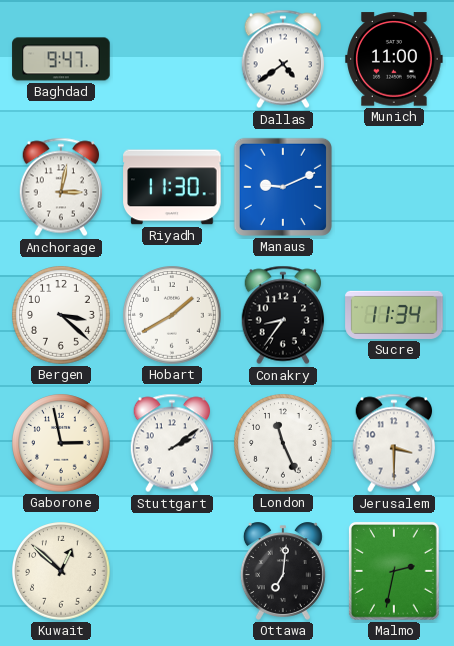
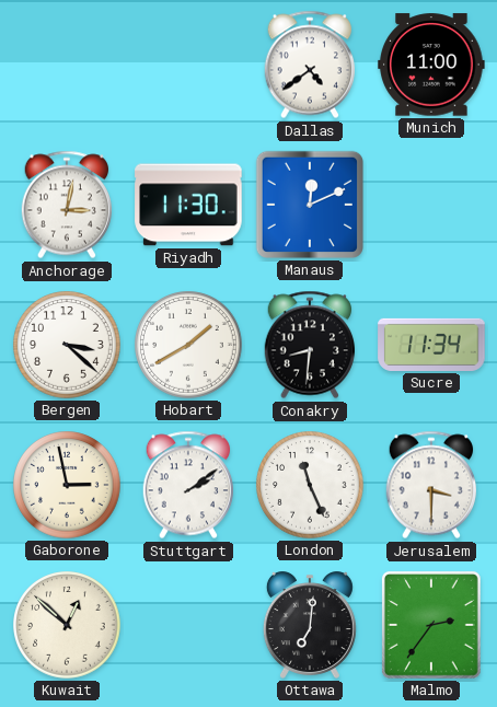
Baghdad: 9:47 -> none (61, 59)
Manaus: 9:11 -> 12:11 (310, 205)
Conakry: 8:36 -> 8:31 (309, 345)
Malmo: 2:32 -> 2:36 (431, 625)
